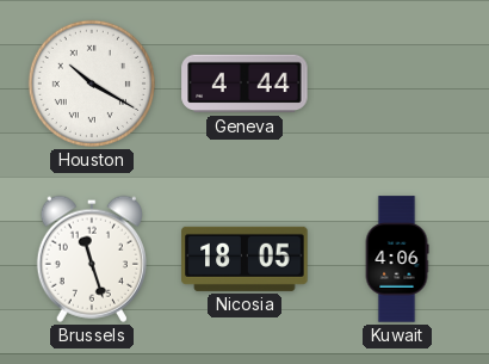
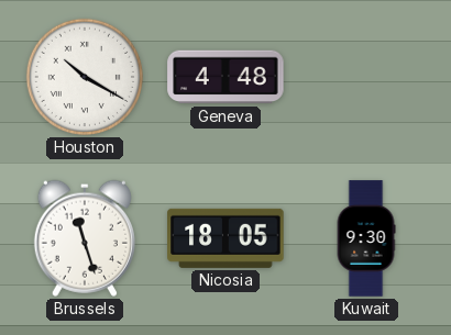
Geneva: 4:44 -> 4:48 (226, 77)
Kuwait: 4:06 -> 9:30 (366, 238)
